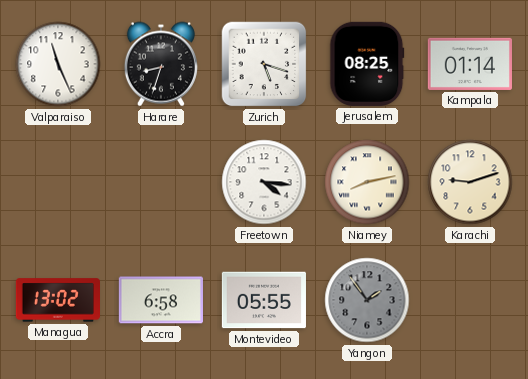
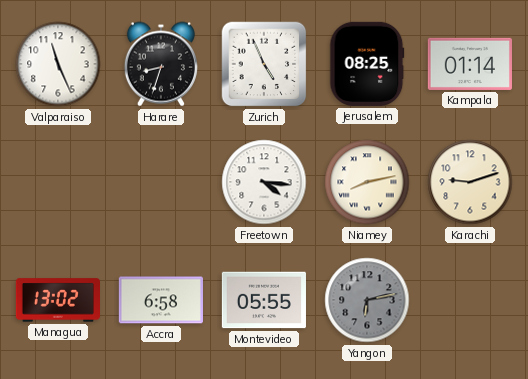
Zurich: 5:18 -> 4:56 (264, 64)
Yangon: 1:54 -> 6:13 (367, 300)
